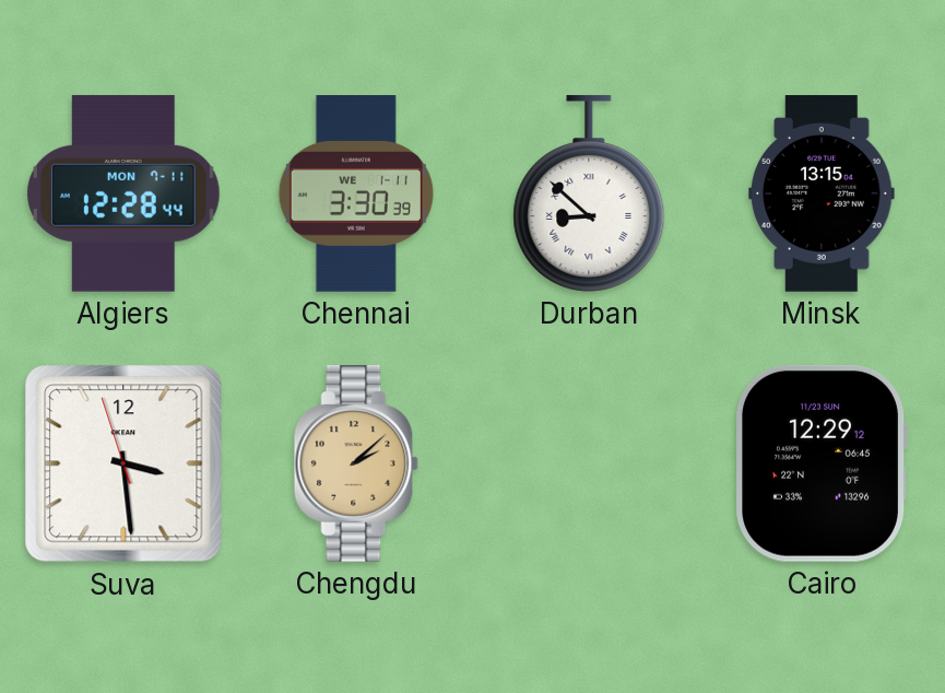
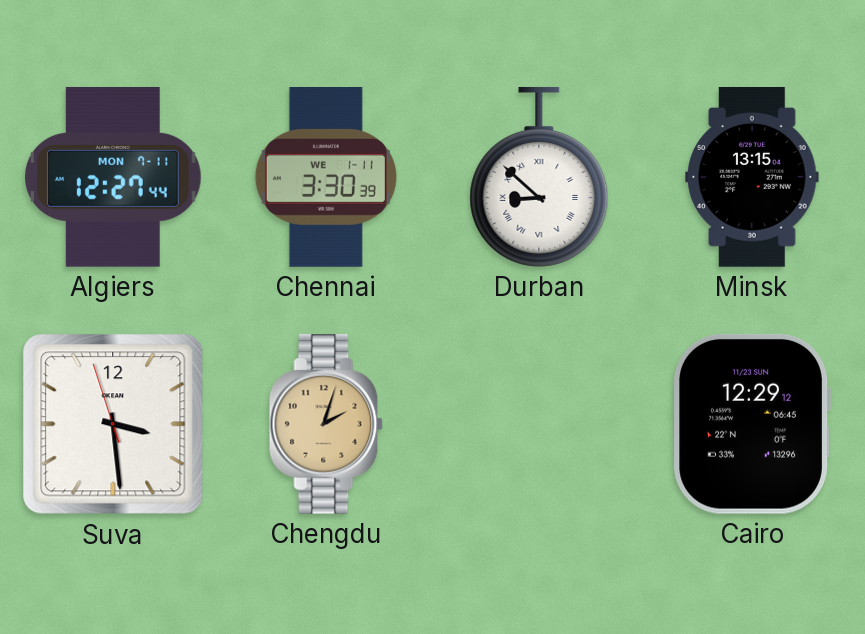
Algiers: 12:28 -> 12:27 (113, 177)
Chengdu: 2:08 -> 2:03 (326, 424)
